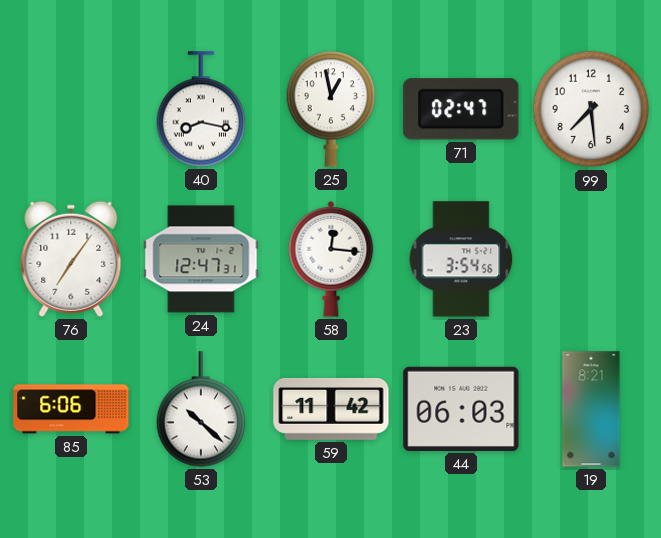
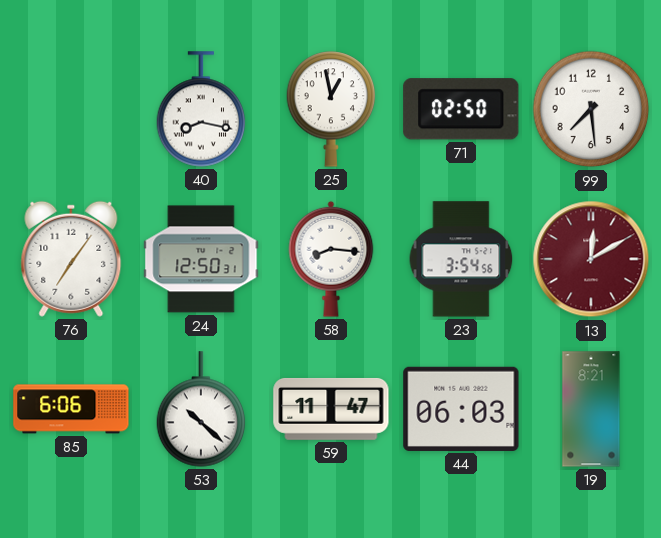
71: 02:47 -> 02:50 (461, 109)
24: 12:47 -> 12:50 (201, 259)
58: 12:16 -> 8:16 (331, 259)
13: none -> 12:10 (591, 259)
59: 11:42 -> 11:47 (331, 409)
